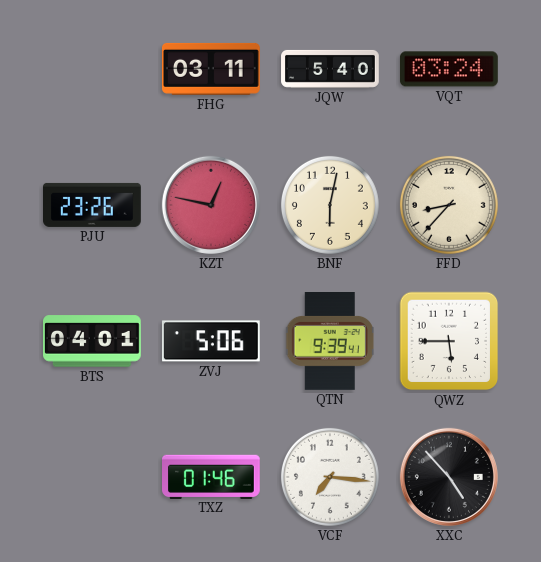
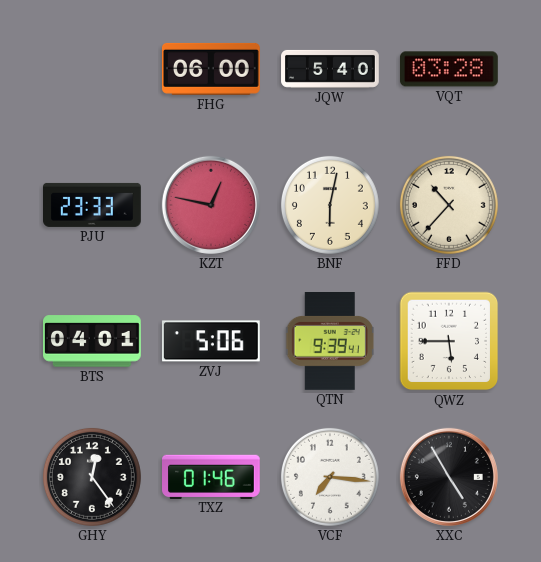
FHG: 03:11 -> 06:00 (211, 69)
VQT: 03:24 -> 03:28 (449, 69)
PJU: 23:26 -> 23:33 (93, 205)
FFD: 8:37 -> 10:37 (449, 205)
GHY: none -> 12:24 (92, 477)
XXC: 4:53 -> 4:55 (449, 477)
